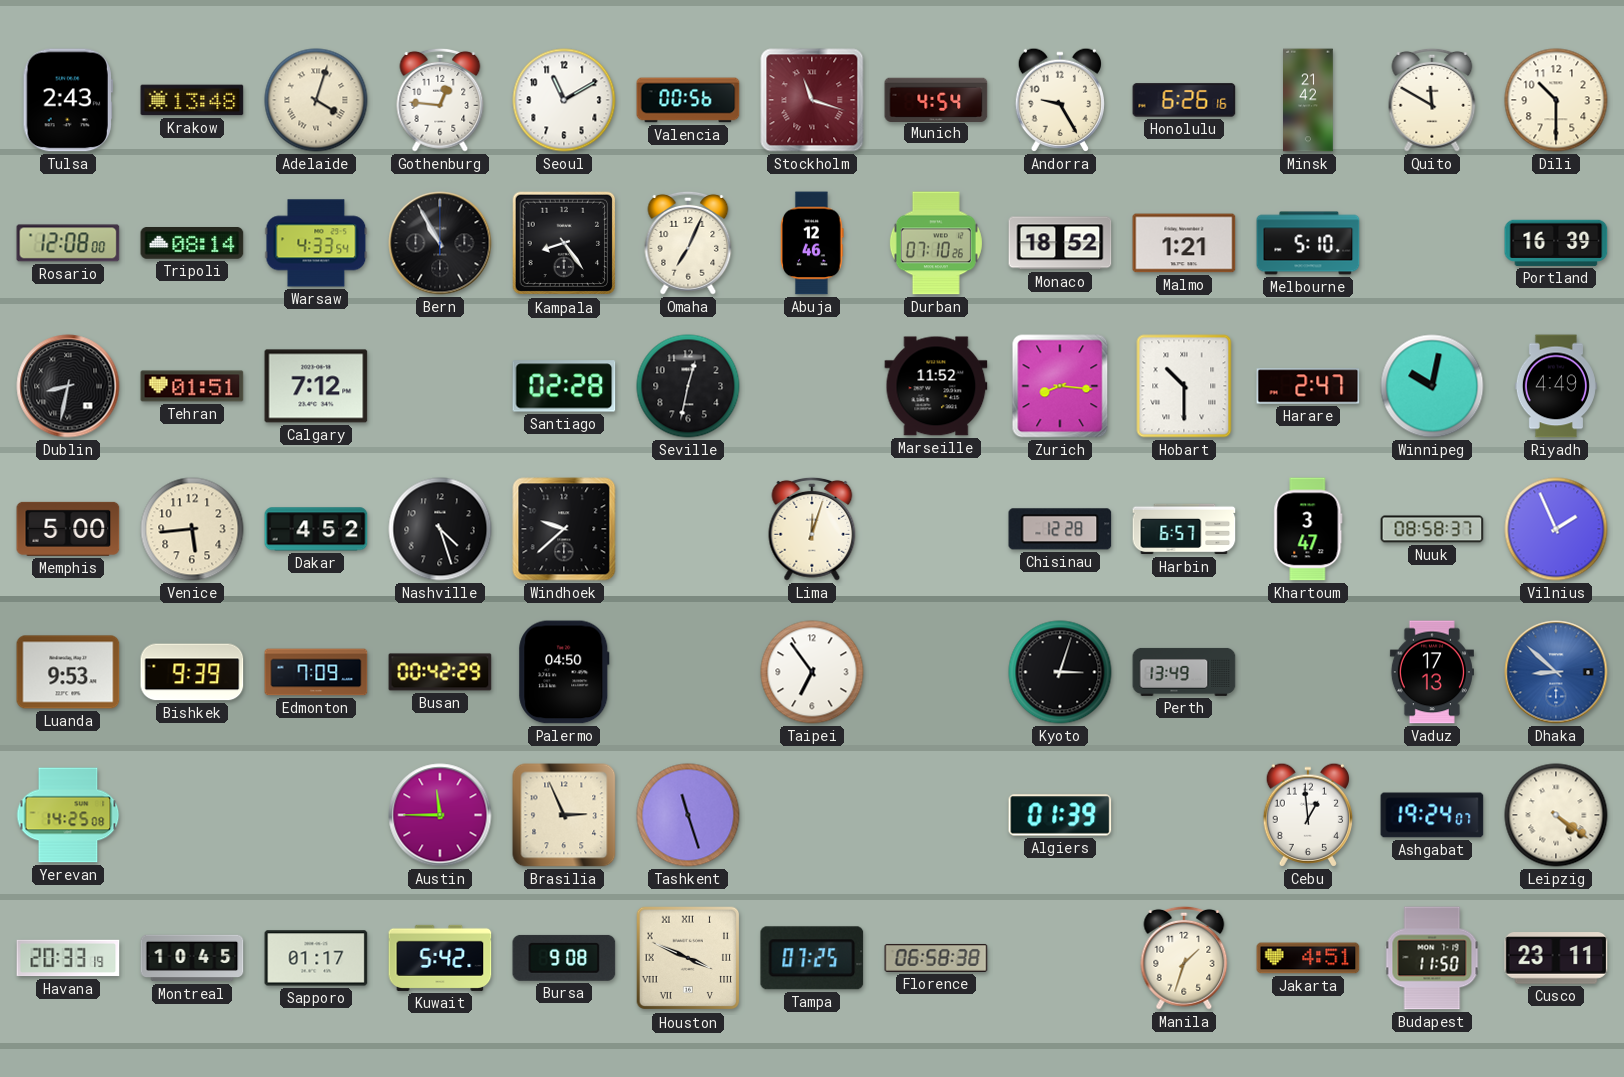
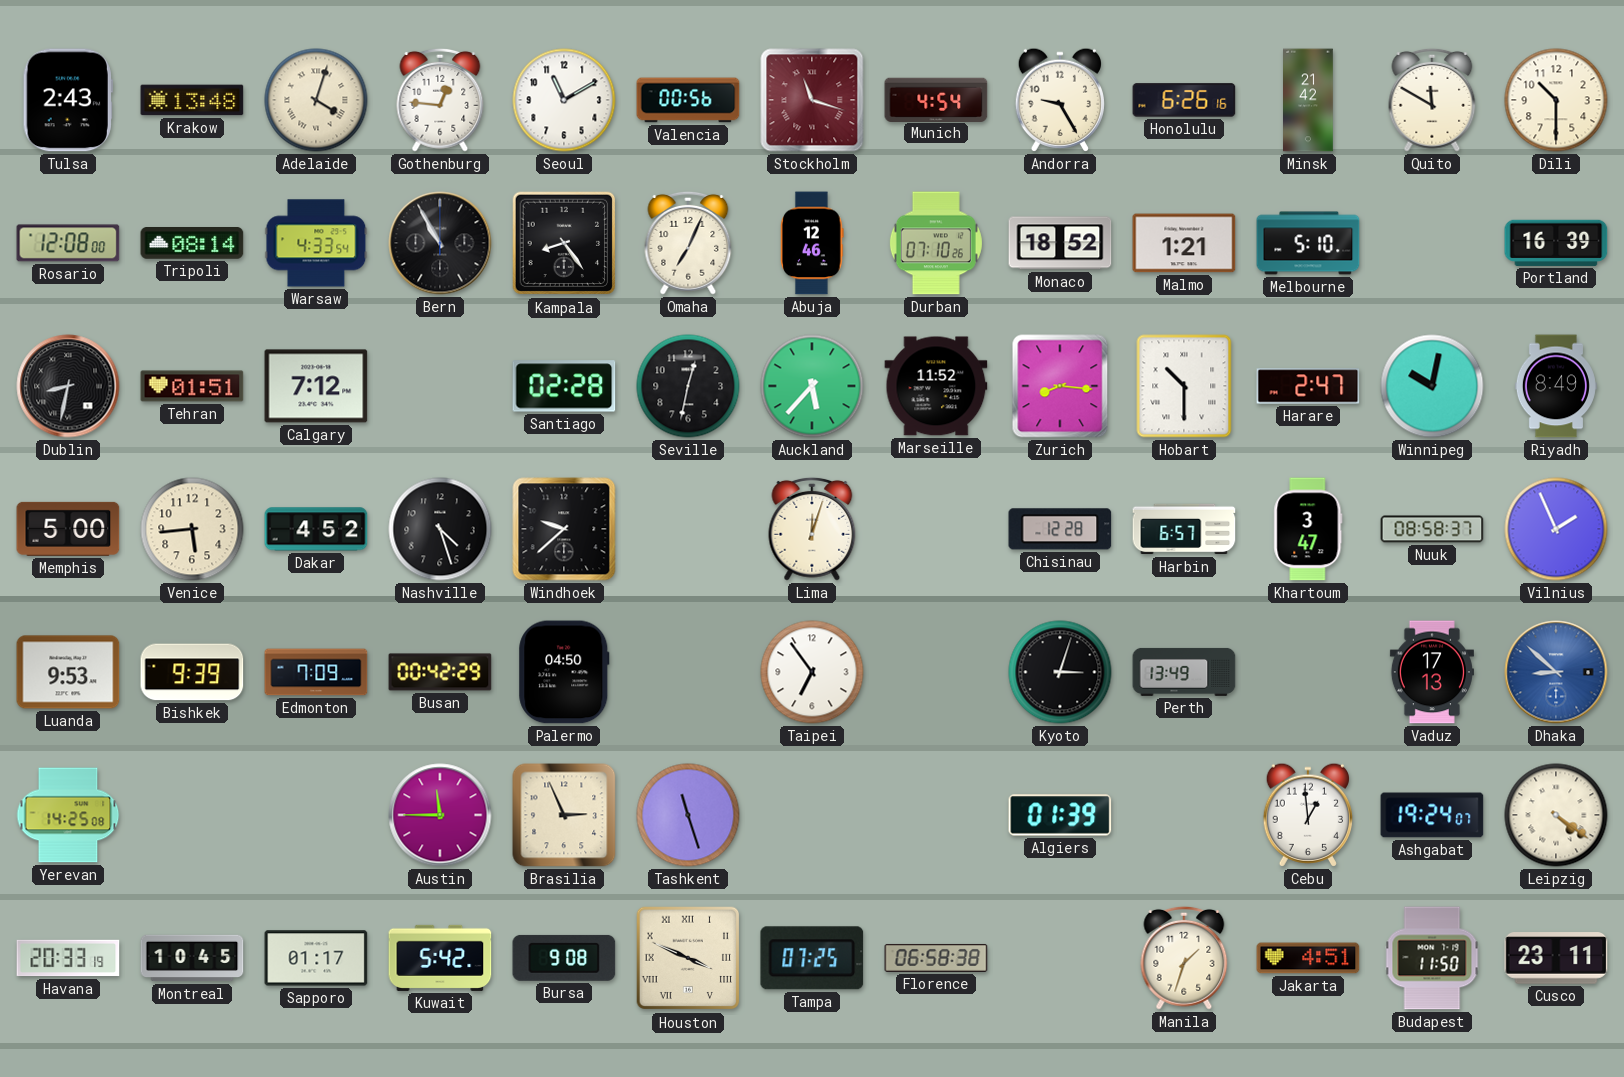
Auckland: none -> 5:37 (812, 386)
Riyadh: 4:49 -> 8:49 (1556, 386)
